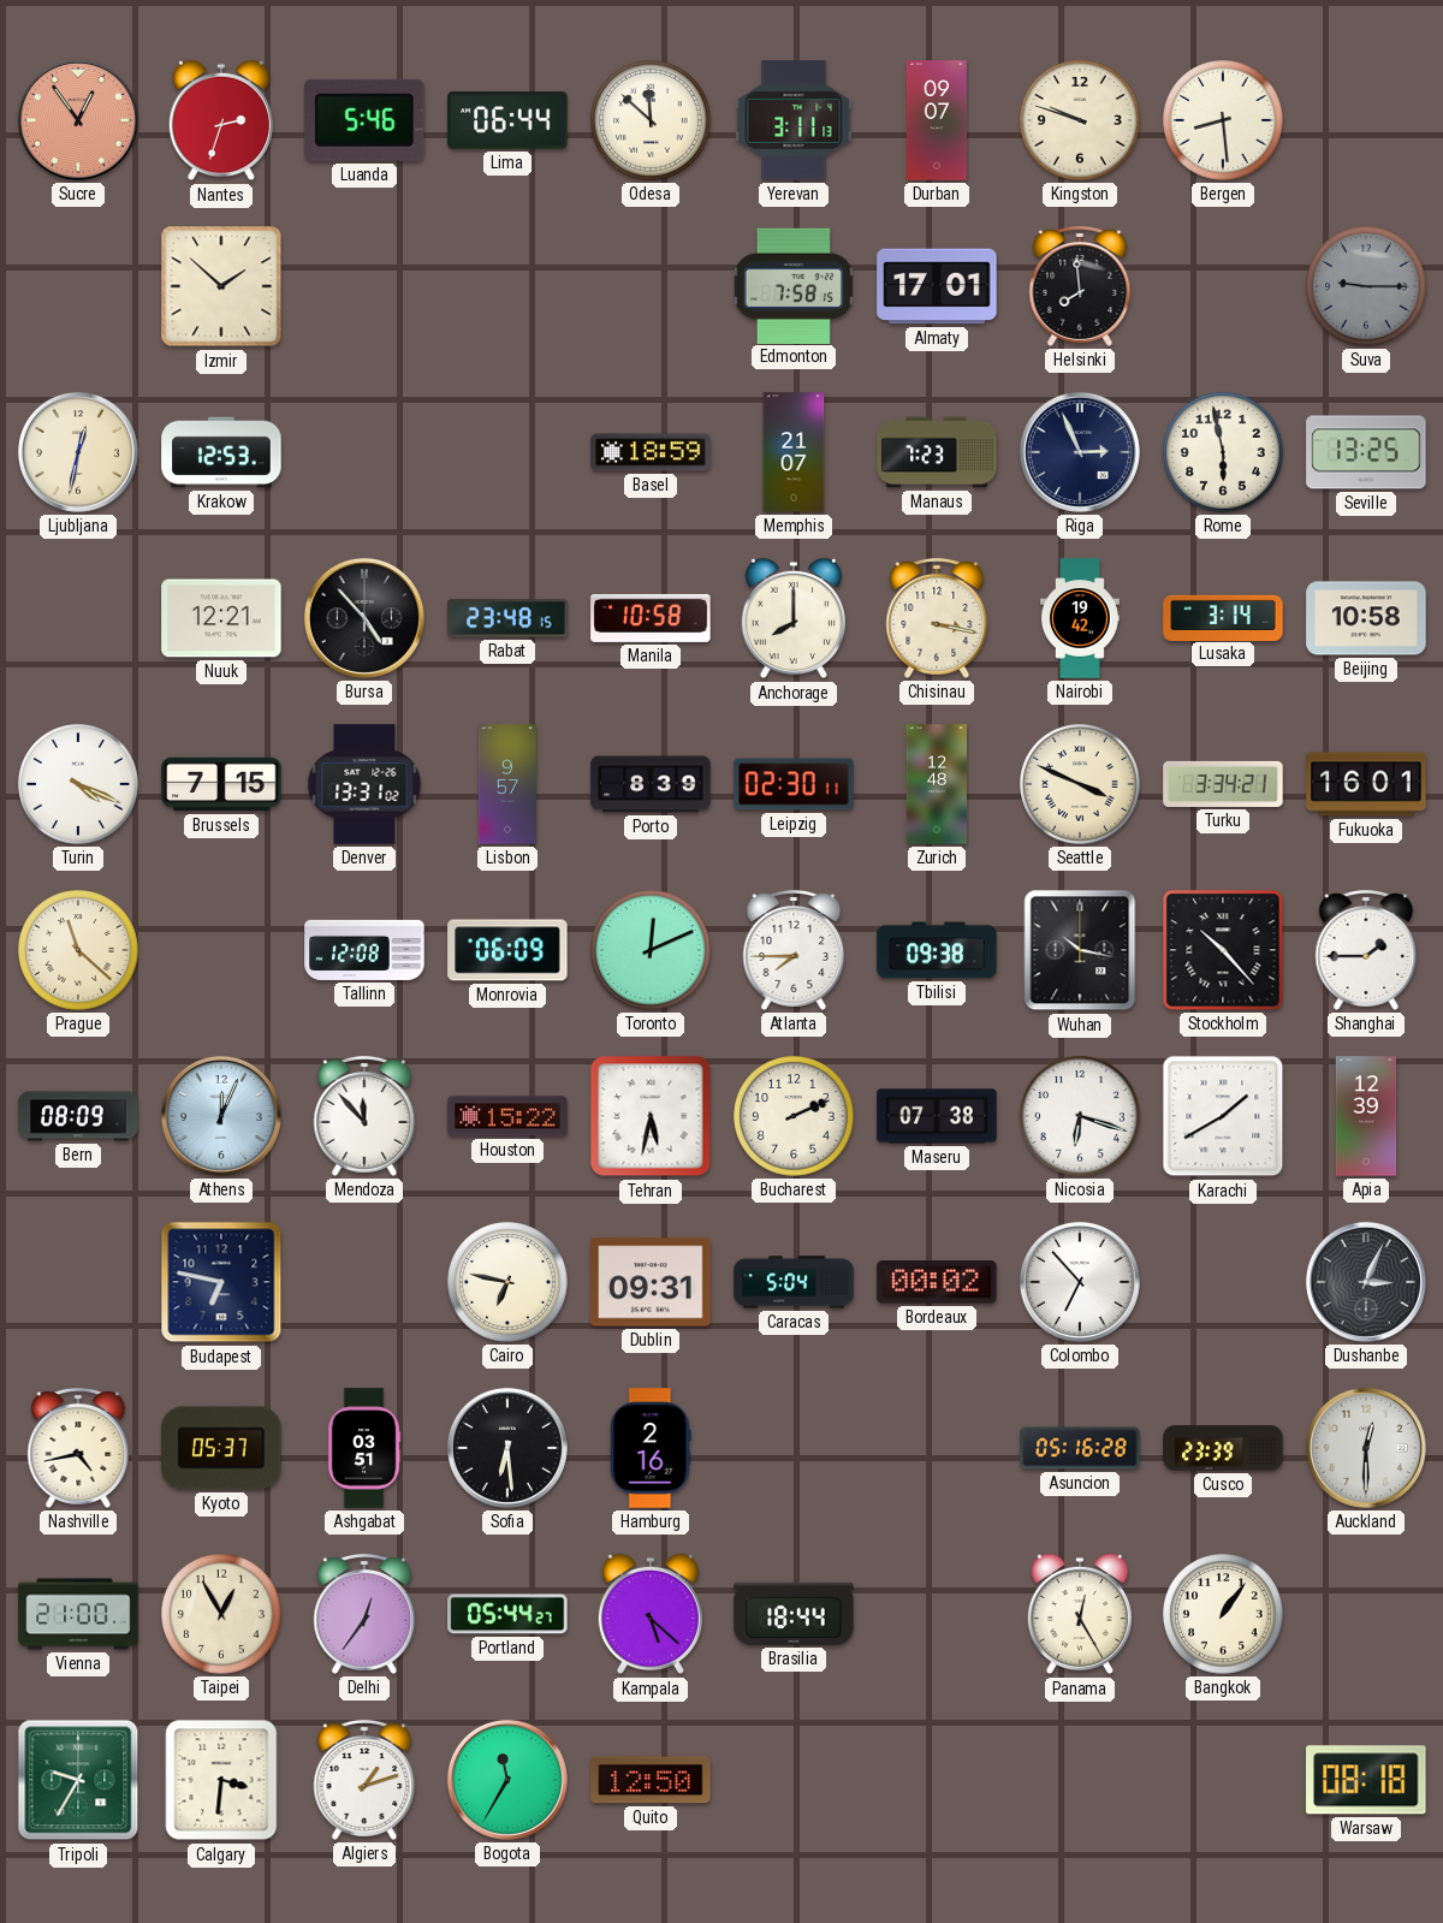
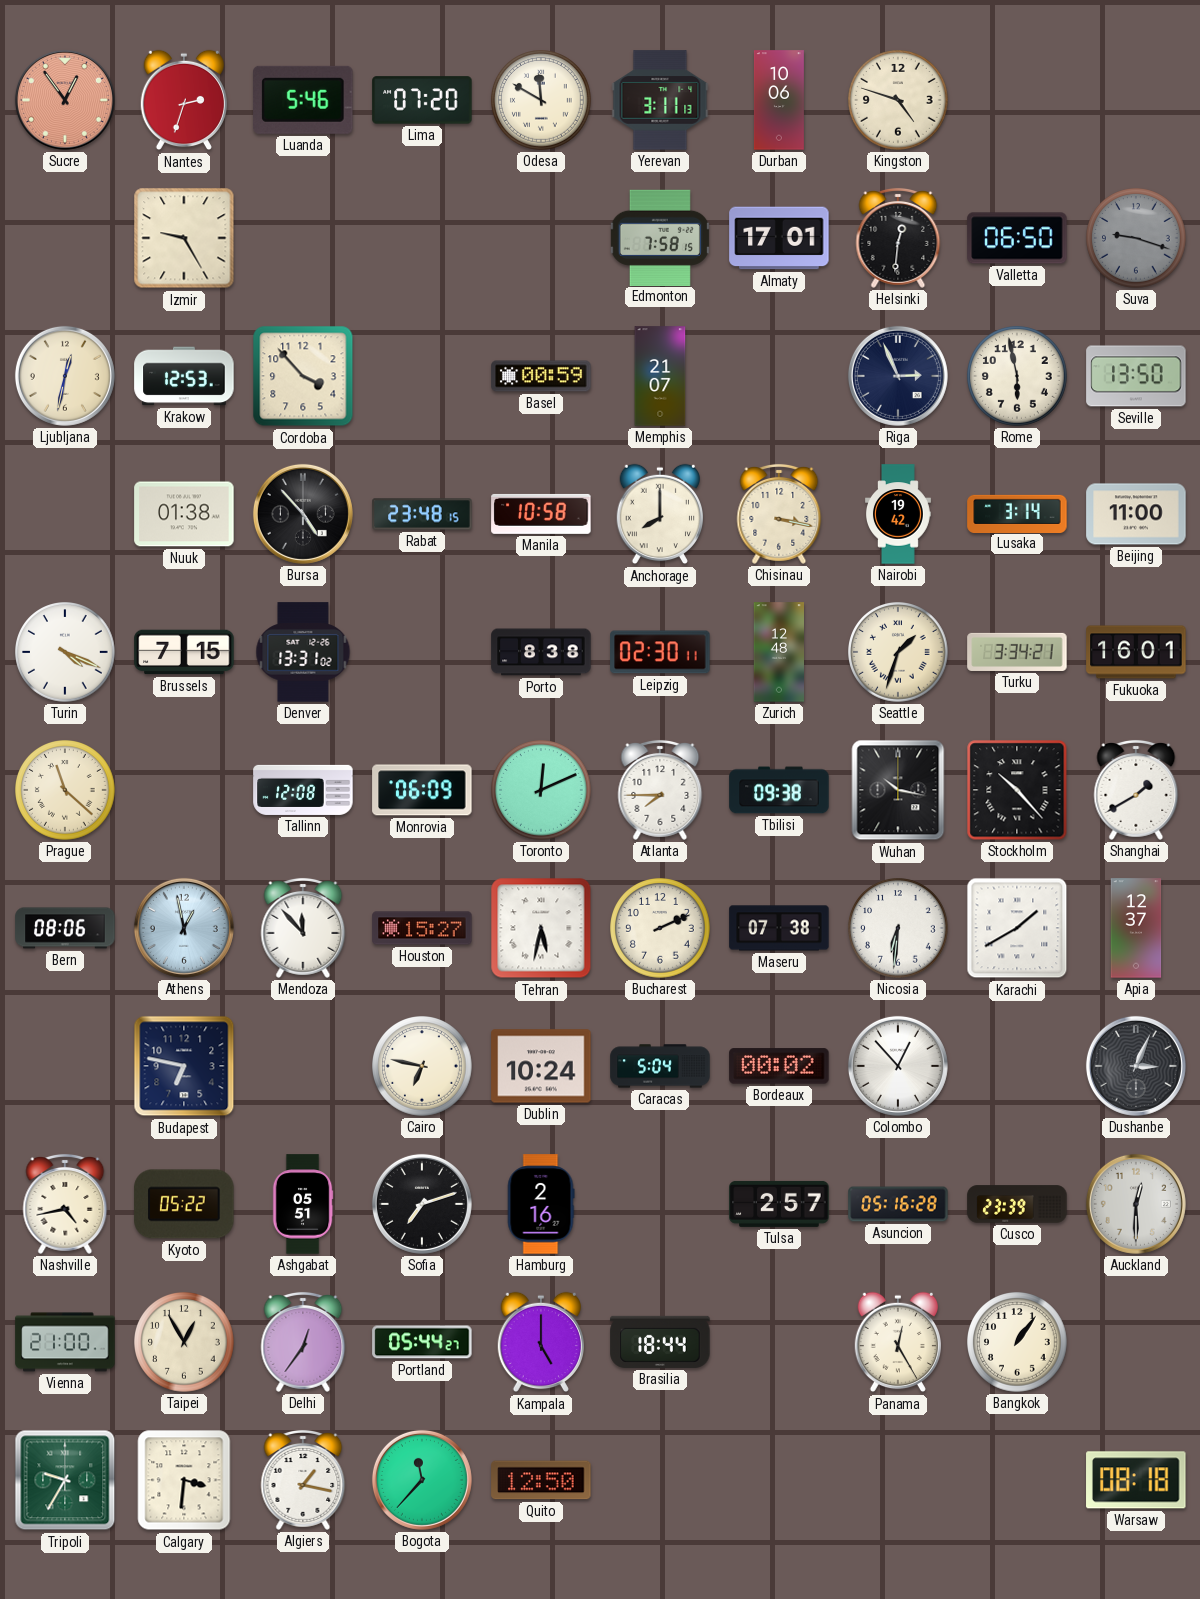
Lima: 06:44 -> 07:20 (422, 100)
Odesa: 11:52 -> 11:50 (541, 100)
Durban: 09:07 -> 10:06 (779, 100)
Kingston: 9:48 -> 4:48 (898, 100)
Bergen: 8:29 -> none (1223, 120)
Izmir: 1:52 -> 9:25 (184, 238)
Helsinki: 7:59 -> 12:31 (898, 238)
Valletta: none -> 06:50 (1017, 238)
Suva: 9:15 -> 9:18 (1136, 238)
Cordoba: none -> 3:53 (303, 376)
Basel: 18:59 -> 00:59 (541, 376)
Manaus: 7:23 -> none (937, 452)
Seville: 13:25 -> 13:50 (1136, 376)
Nuuk: 12:21 -> 01:38 (184, 514)
Beijing: 10:58 -> 11:00 (1136, 514)
Lisbon: 9:57 -> none (507, 784)
Porto: 8:39 -> 8:38 (541, 652)
Seattle: 3:49 -> 1:33 (898, 652)
Shanghai: 1:45 -> 1:40 (1136, 790)
Bern: 08:09 -> 08:06 (65, 928)
Athens: 12:04 -> 12:58 (184, 928)
Houston: 15:22 -> 15:27 (422, 928)
Nicosia: 6:18 -> 6:31 (898, 928)
Apia: 12:39 -> 12:37 (1136, 928)
Dublin: 09:31 -> 10:24 (541, 1066)
Colombo: 6:53 -> 12:53 (898, 1066)
Kyoto: 05:37 -> 05:22 (184, 1204)
Ashgabat: 03:51 -> 05:51 (303, 1204)
Sofia: 6:29 -> 7:12 (422, 1204)
Tulsa: none -> 2:57 (779, 1204)
Kampala: 5:22 -> 5:00 (540, 1342)
Algiers: 1:12 -> 1:17 (303, 1480)
Bogota: 11:35 -> 11:37 (422, 1480)
